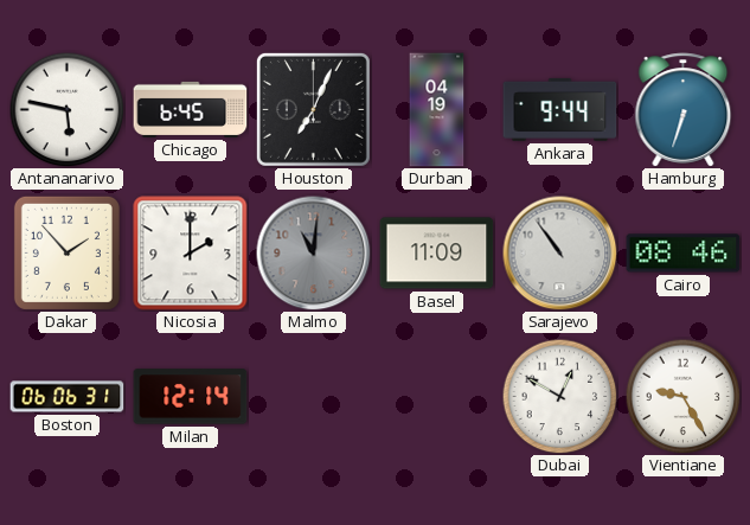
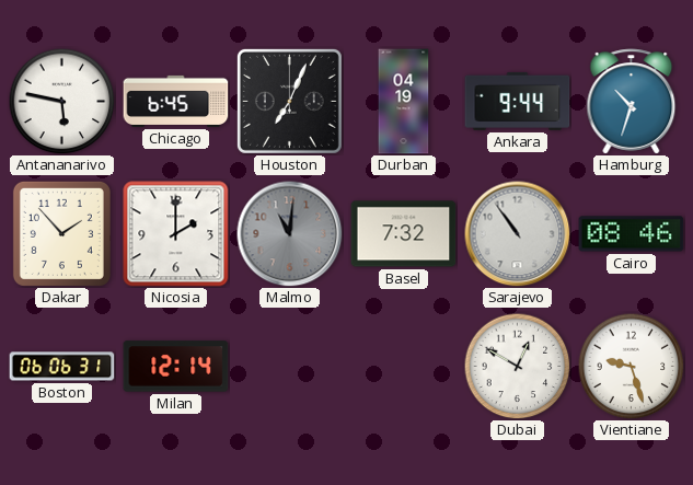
Hamburg: 6:33 -> 10:33 (632, 102)
Basel: 11:09 -> 7:32 (404, 234)
Vientiane: 9:25 -> 9:27 (631, 366)
